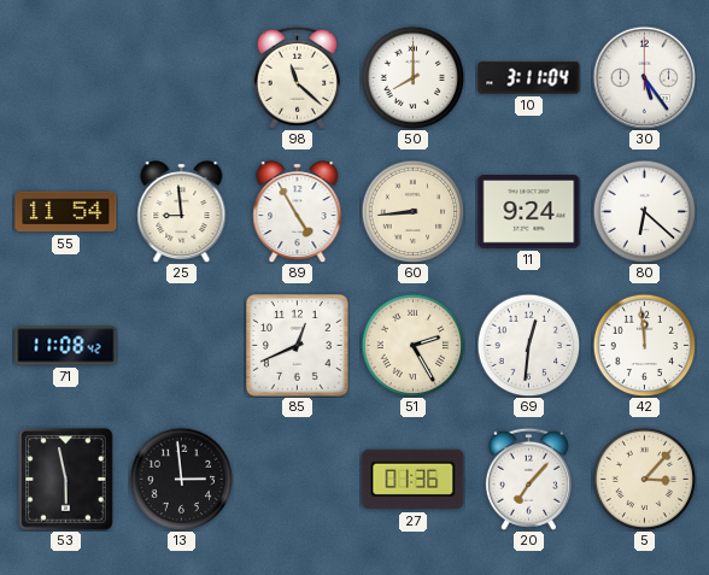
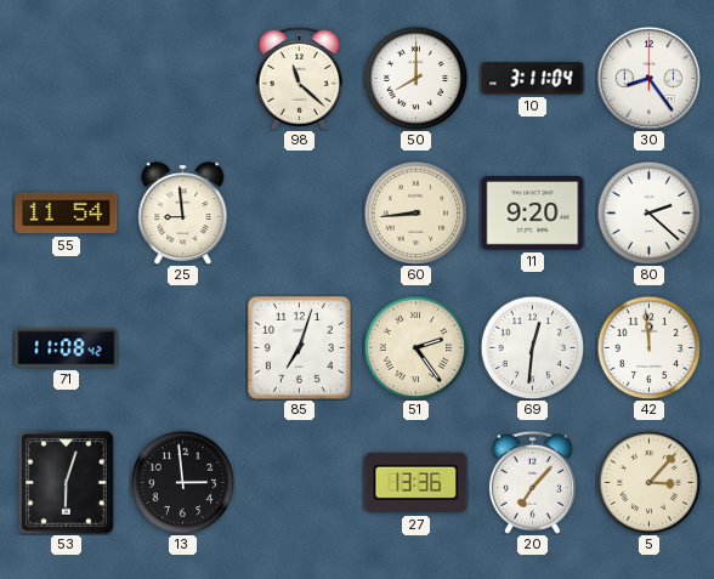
30: 5:24 -> 8:24 (648, 78)
89: 4:55 -> none (298, 212)
11: 9:24 -> 9:20 (533, 214)
80: 6:22 -> 2:22 (648, 212)
85: 12:41 -> 7:03 (300, 348)
51: 2:25 -> 2:24 (415, 347)
53: 5:58 -> 6:03 (67, 483)
27: 01:36 -> 13:36 (416, 483)
